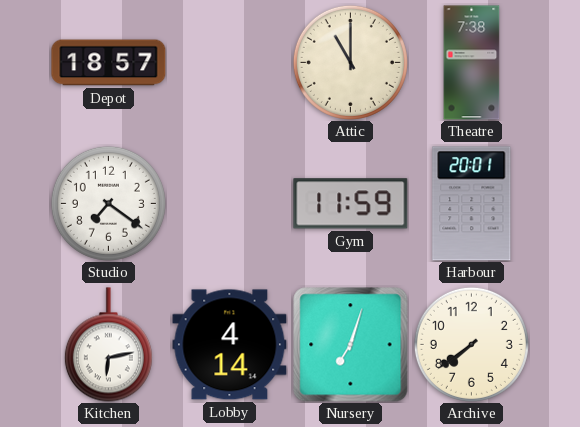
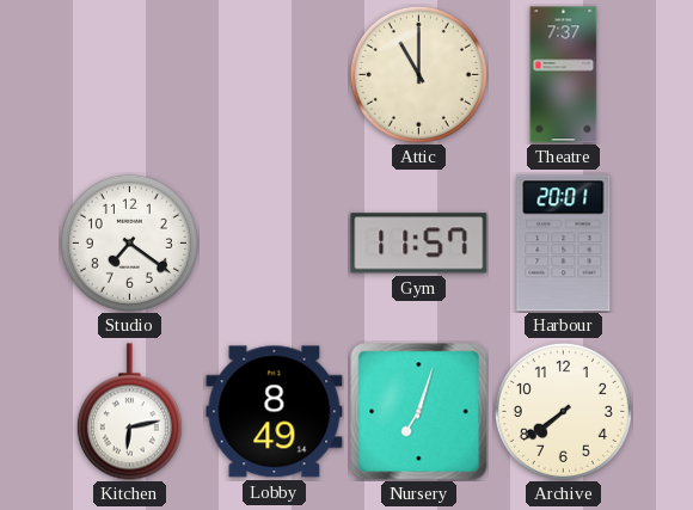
Depot: 18:57 -> none (109, 63)
Theatre: 7:38 -> 7:37 (564, 75)
Gym: 11:59 -> 11:57 (419, 244)
Lobby: 4:14 -> 8:49 (275, 412)
